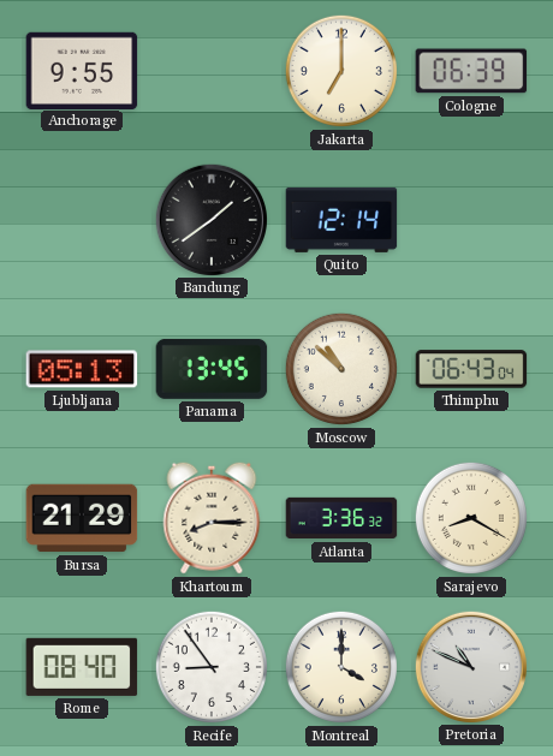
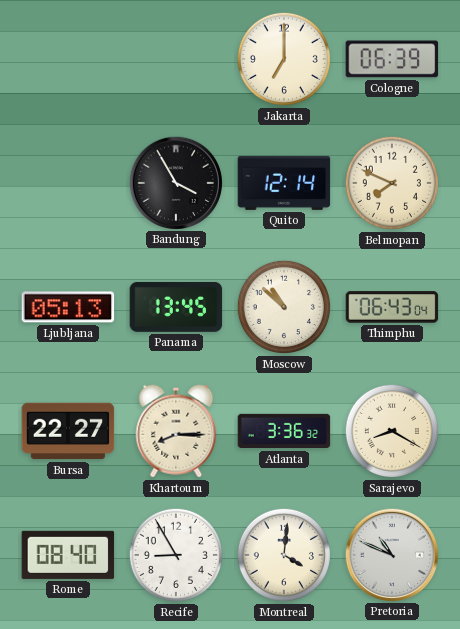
Anchorage: 9:55 -> none (82, 70)
Bandung: 1:39 -> 3:55 (175, 182)
Belmopan: none -> 7:49 (392, 183)
Bursa: 21:29 -> 22:27 (68, 431)
Recife: 8:54 -> 8:55 (176, 555)
Montreal: 4:00 -> 4:01 (284, 555)
